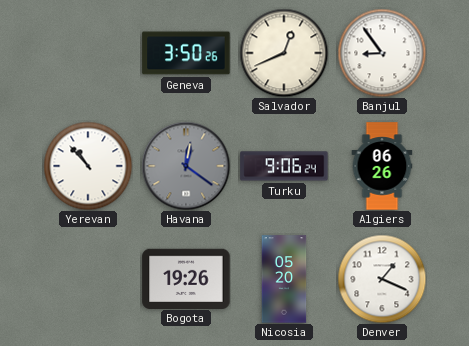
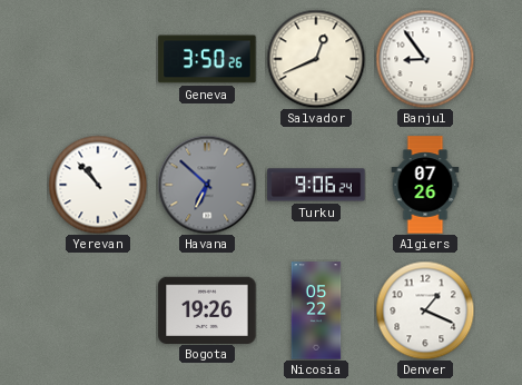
Havana: 12:21 -> 6:52 (207, 185)
Algiers: 06:26 -> 07:26 (425, 185)
Nicosia: 05:20 -> 05:22 (316, 310)
